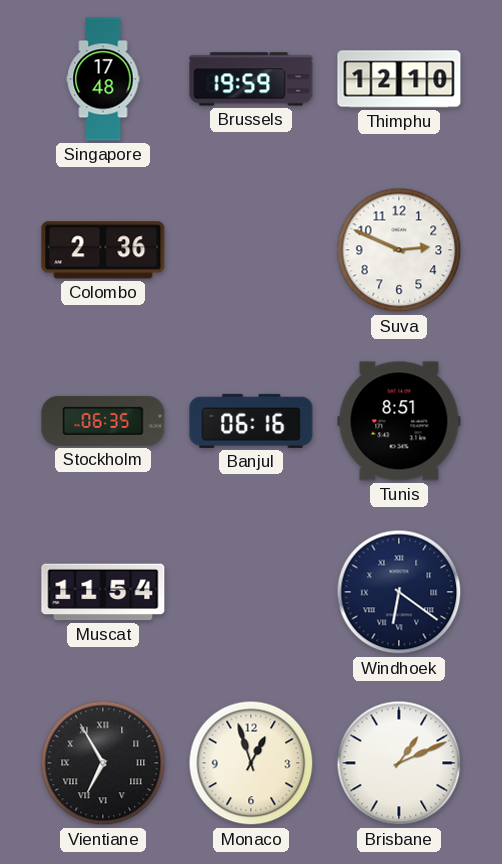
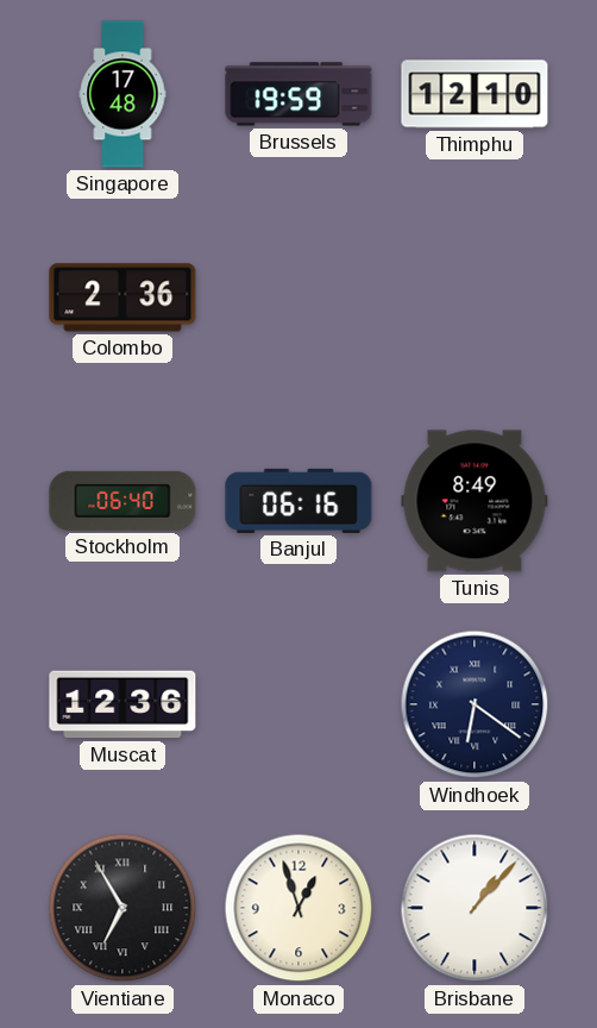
Suva: 2:49 -> none (399, 250)
Stockholm: 06:35 -> 06:40 (122, 501)
Tunis: 8:51 -> 8:49 (475, 501)
Muscat: 11:54 -> 12:36 (122, 704)
Brisbane: 1:11 -> 1:07 (475, 908)
